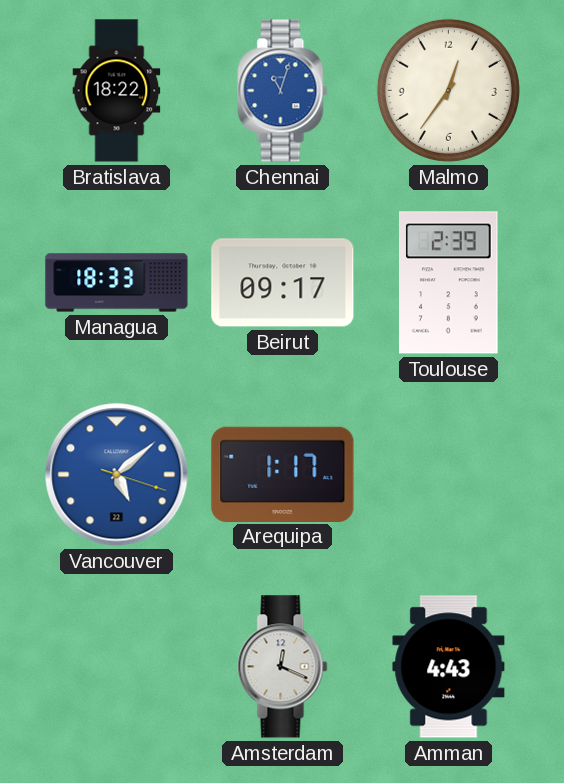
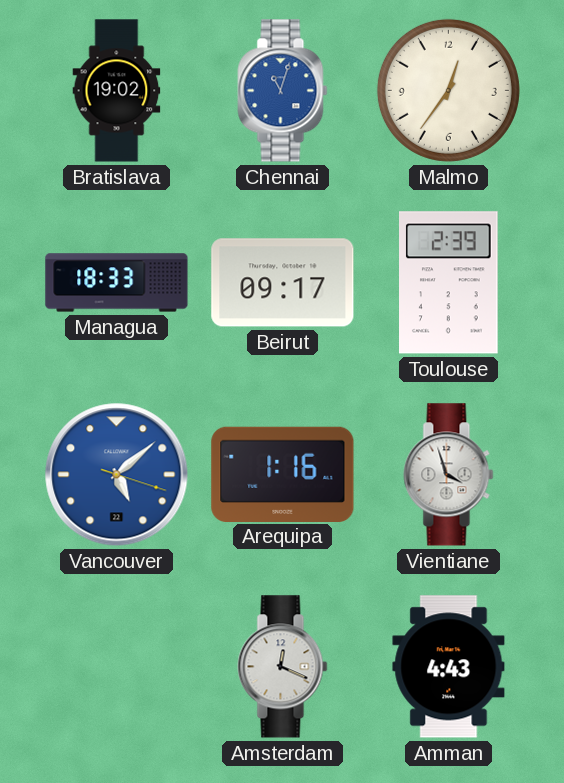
Bratislava: 18:22 -> 19:02 (117, 91)
Arequipa: 1:17 -> 1:16 (283, 474)
Vientiane: none -> 3:57 (449, 475)
